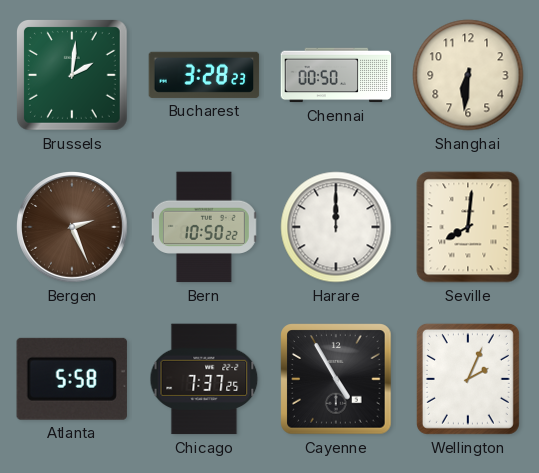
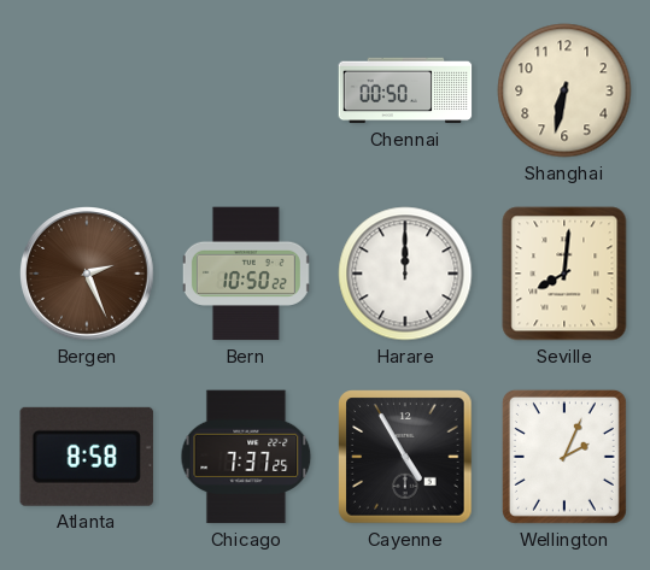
Brussels: 2:01 -> none (73, 76)
Bucharest: 3:28 -> none (204, 75)
Shanghai: 6:31 -> 6:32 (564, 90)
Atlanta: 5:58 -> 8:58 (87, 457)
